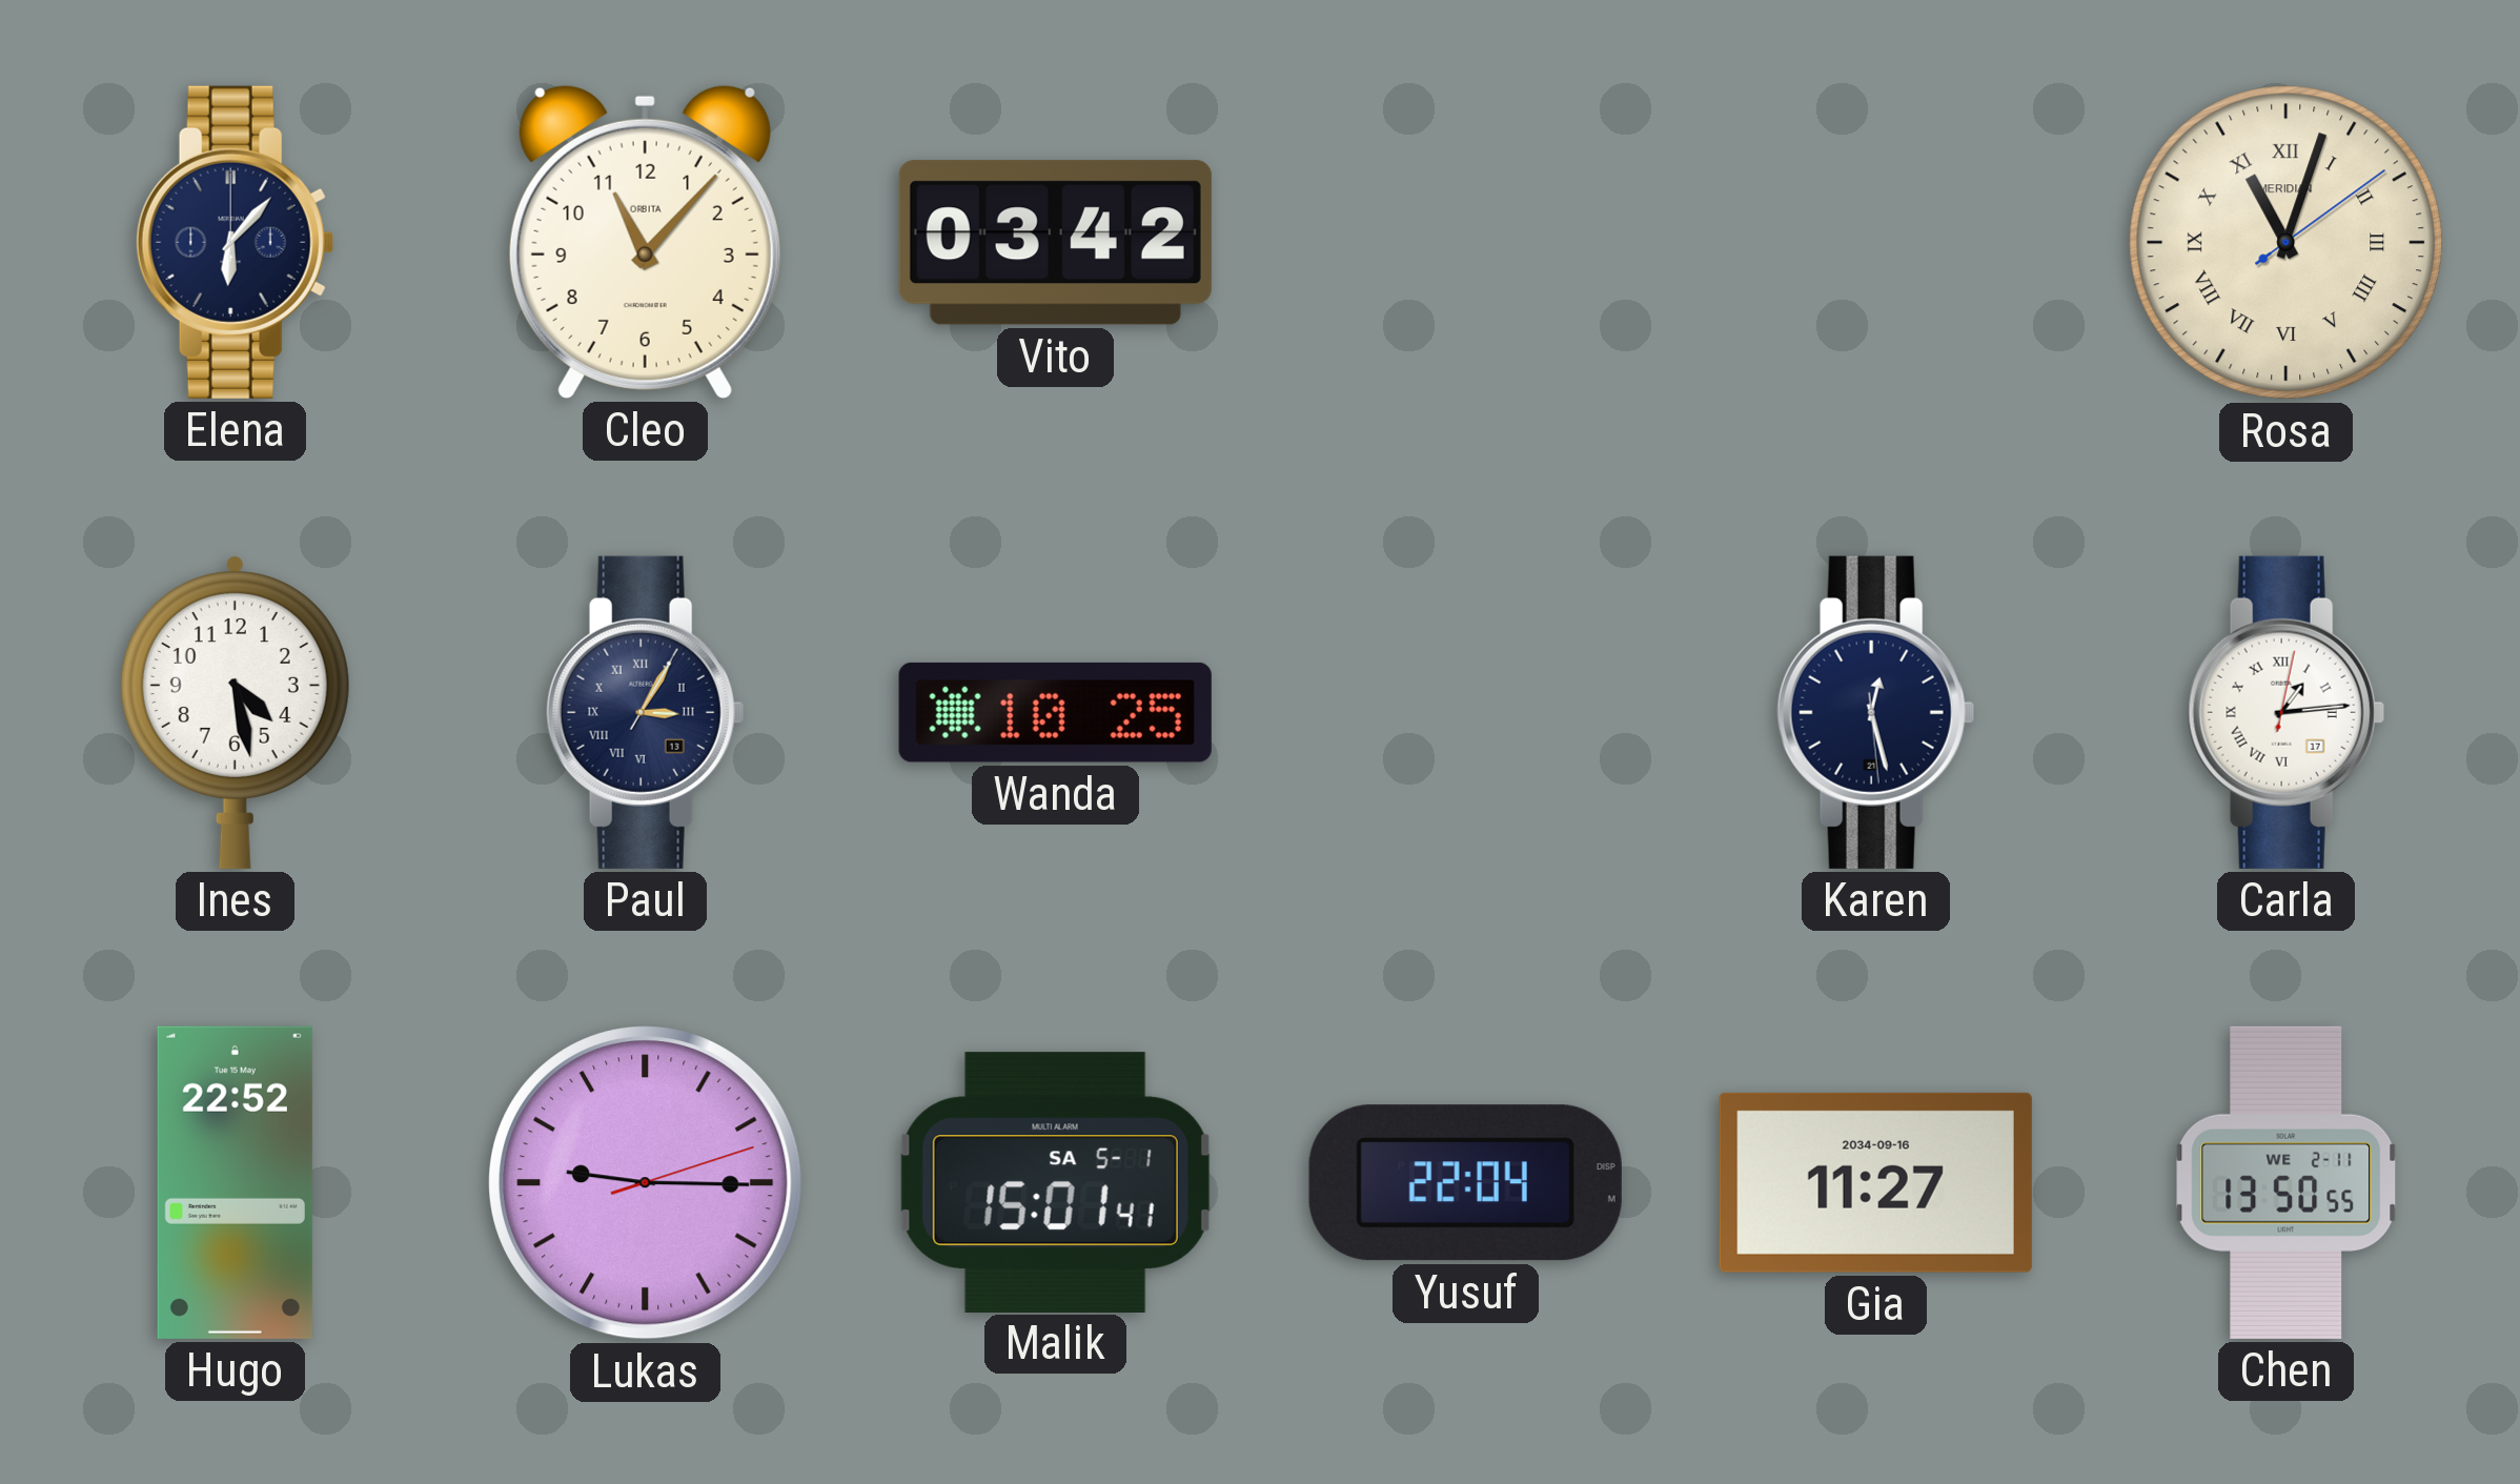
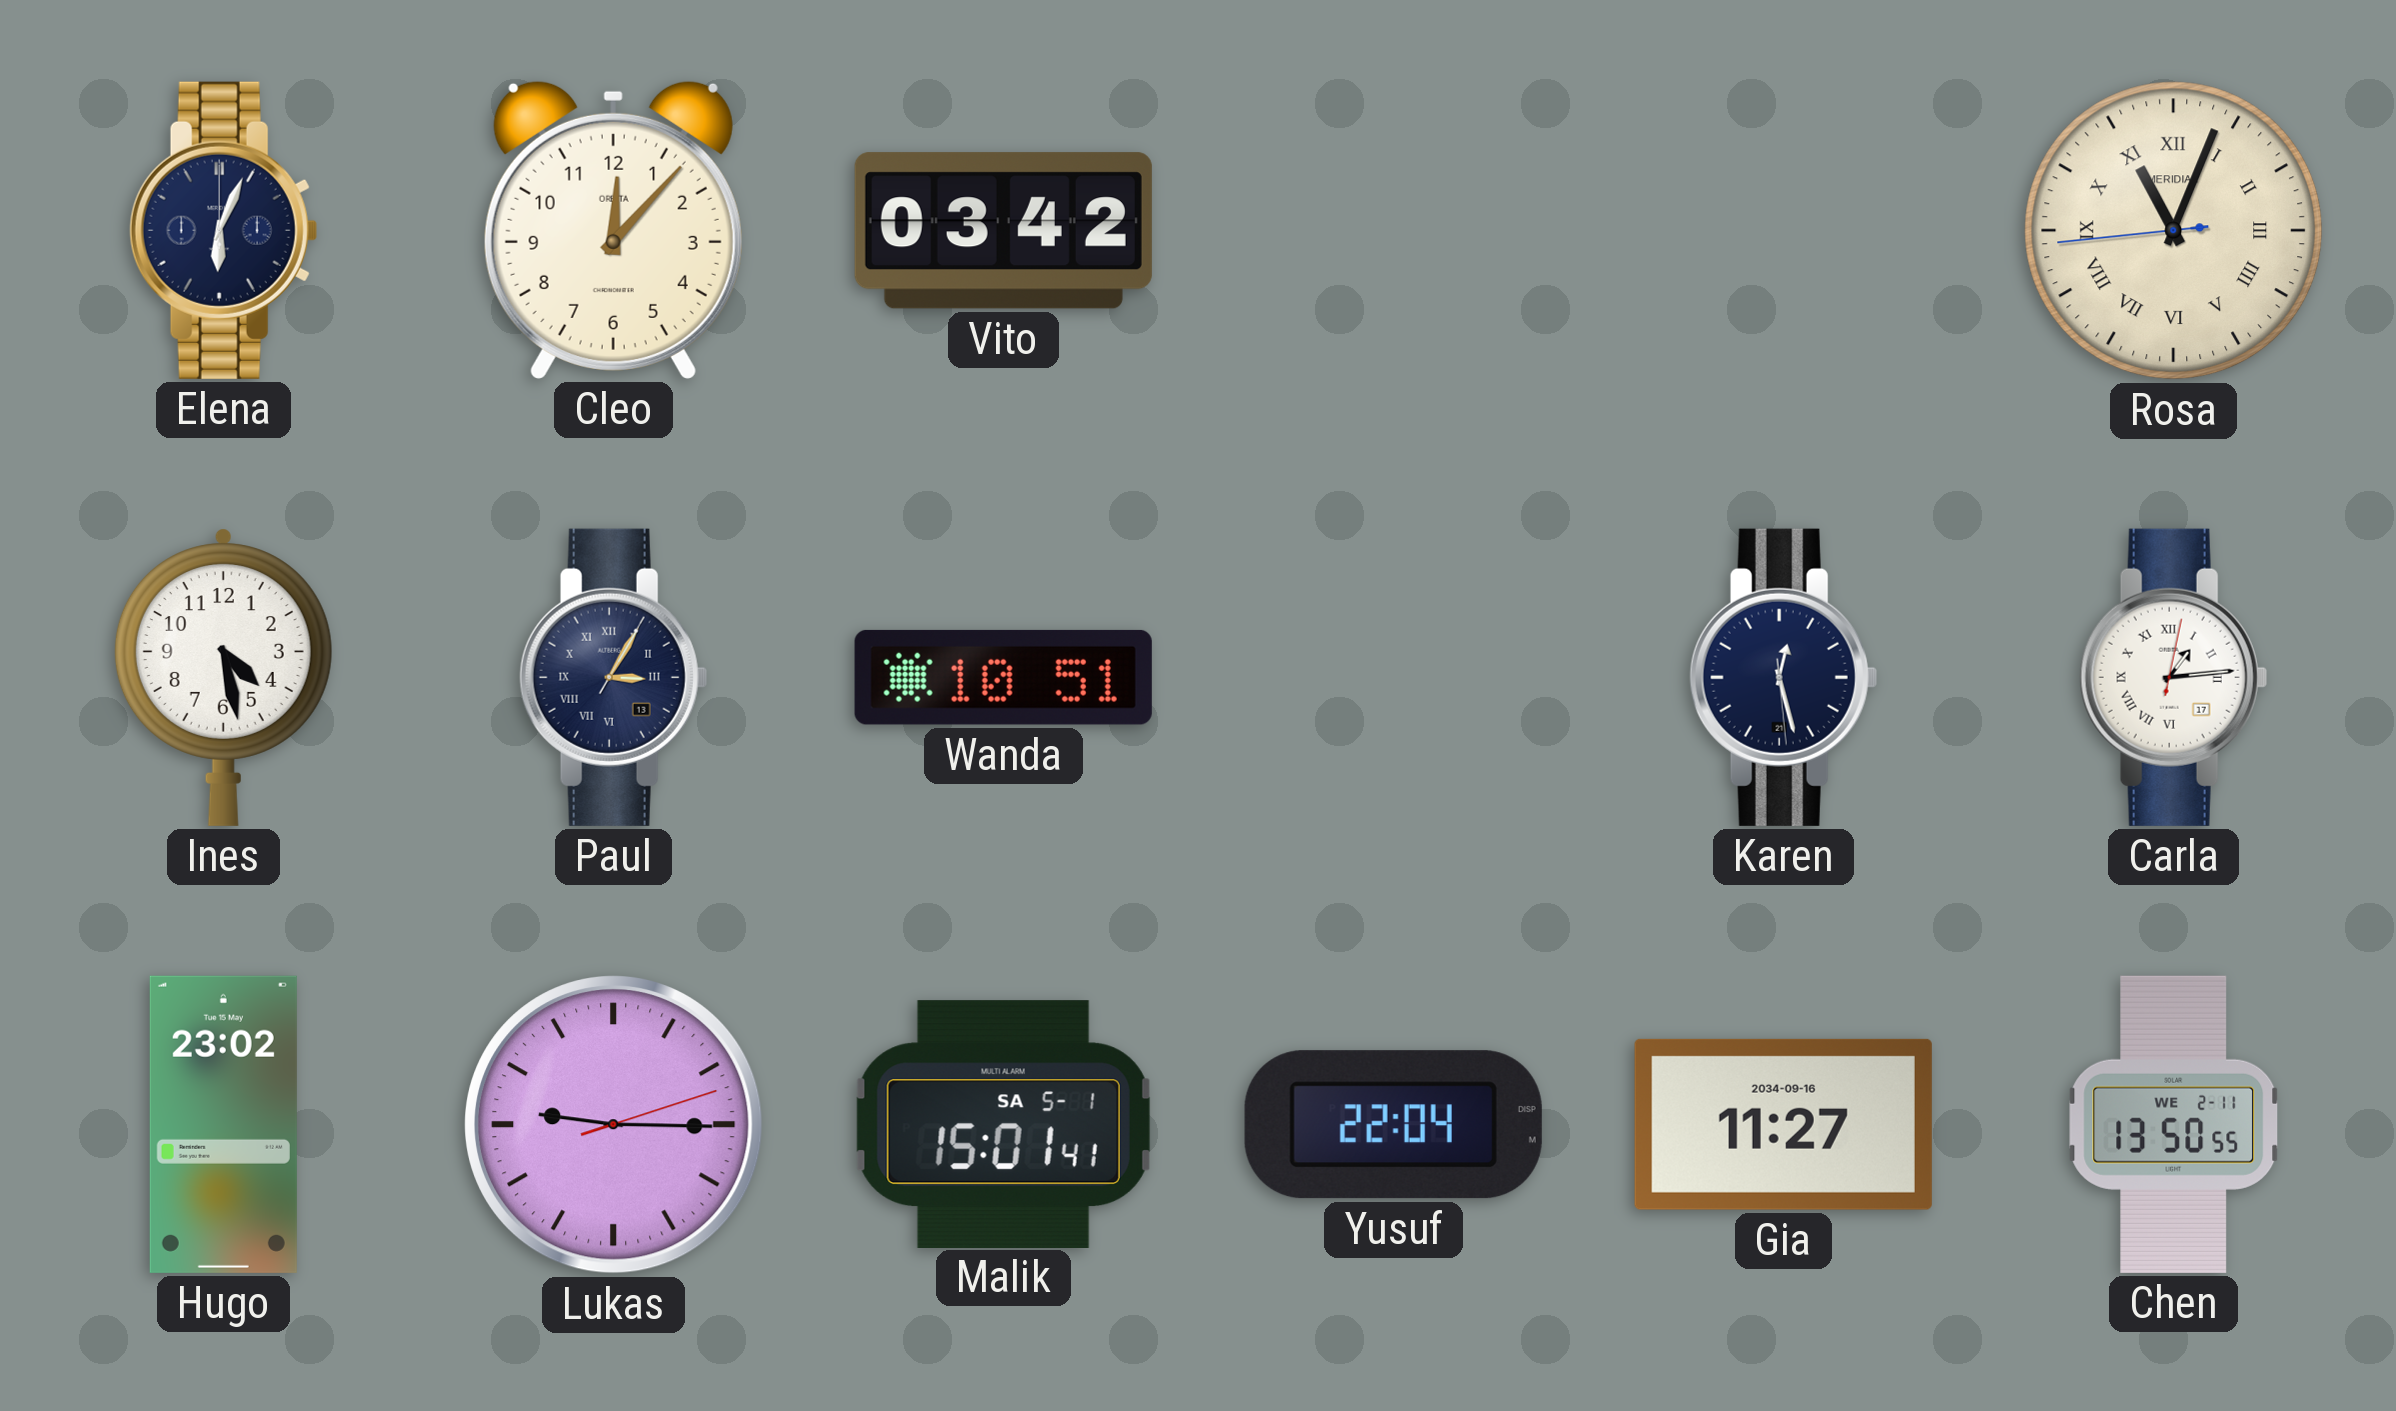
Elena: 6:07 -> 6:04 (223, 230)
Cleo: 11:07 -> 12:07 (613, 230)
Rosa: 11:03:09 -> 11:03:44 (2174, 231)
Wanda: 10:25 -> 10:51 (1003, 677)
Hugo: 22:52 -> 23:02 (223, 1124)
